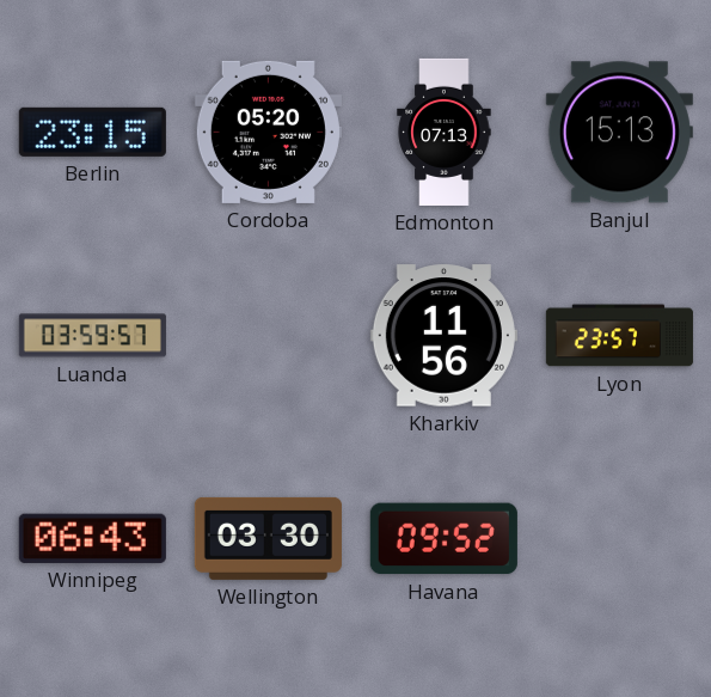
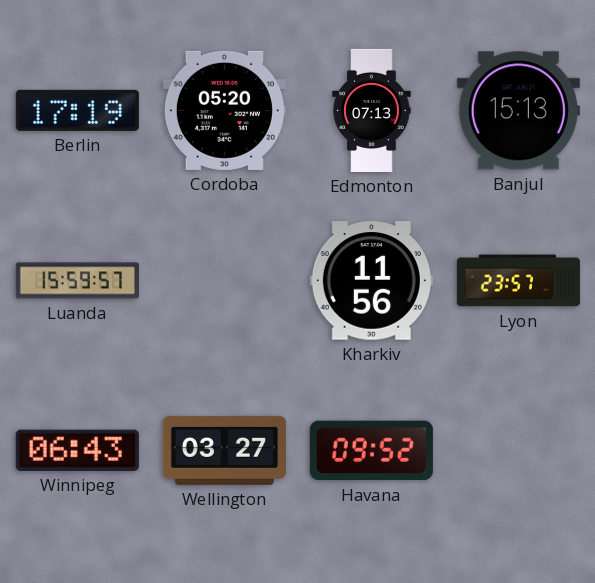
Berlin: 23:15 -> 17:19 (77, 110)
Luanda: 03:59 -> 15:59 (77, 281)
Wellington: 03:30 -> 03:27 (224, 450)
